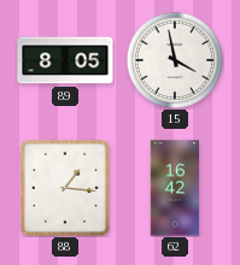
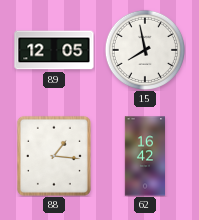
89: 8:05 -> 12:05 (54, 50)
15: 3:58 -> 7:58 (144, 49)
